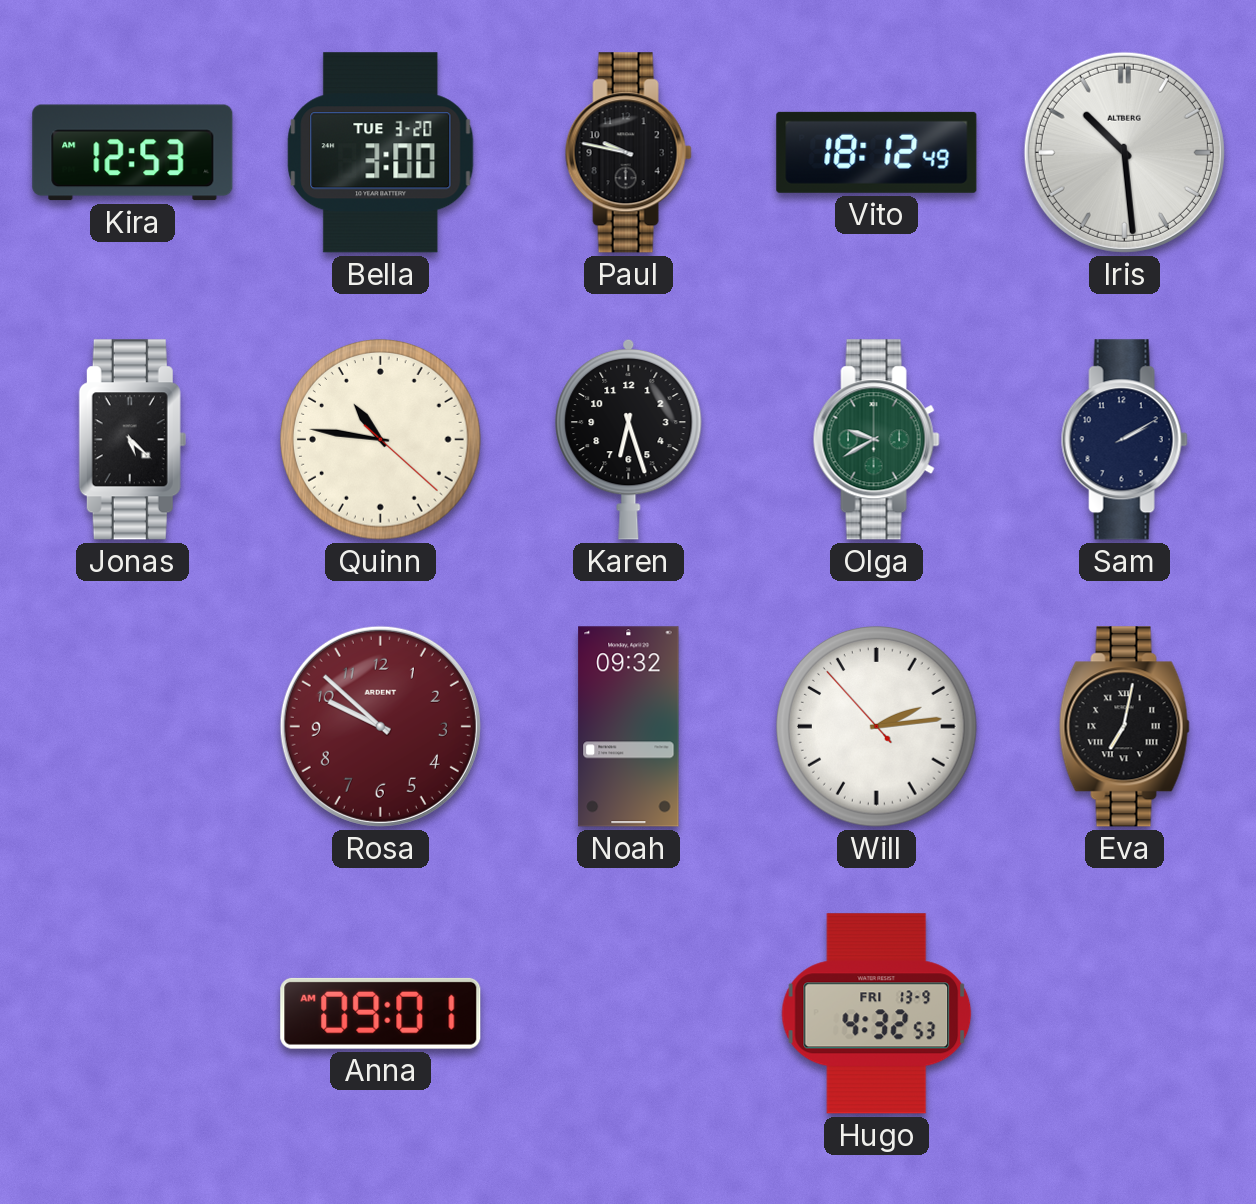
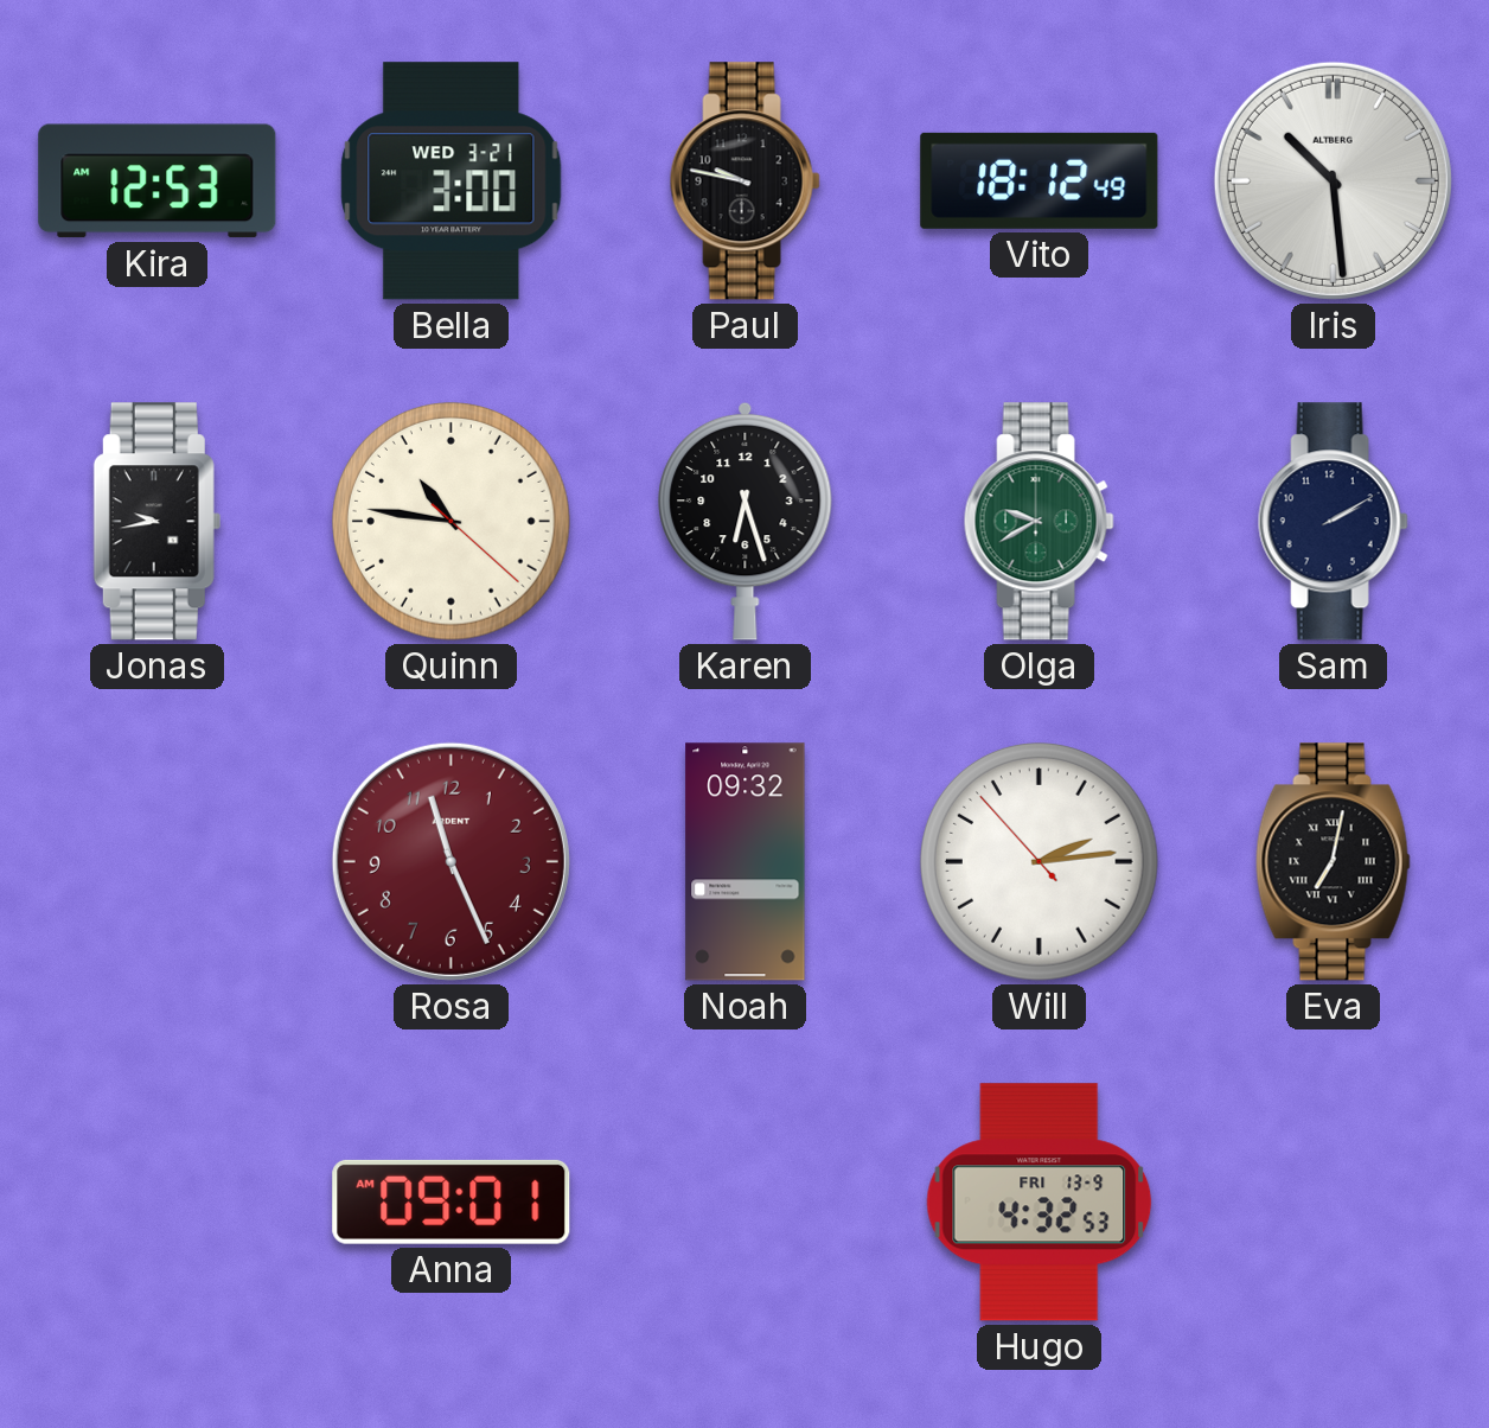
Bella date: TUE 3-20 -> WED 3-21 (452, 181)
Jonas: 5:22 -> 9:43 (156, 522)
Rosa: 9:52 -> 11:26 (450, 861)
